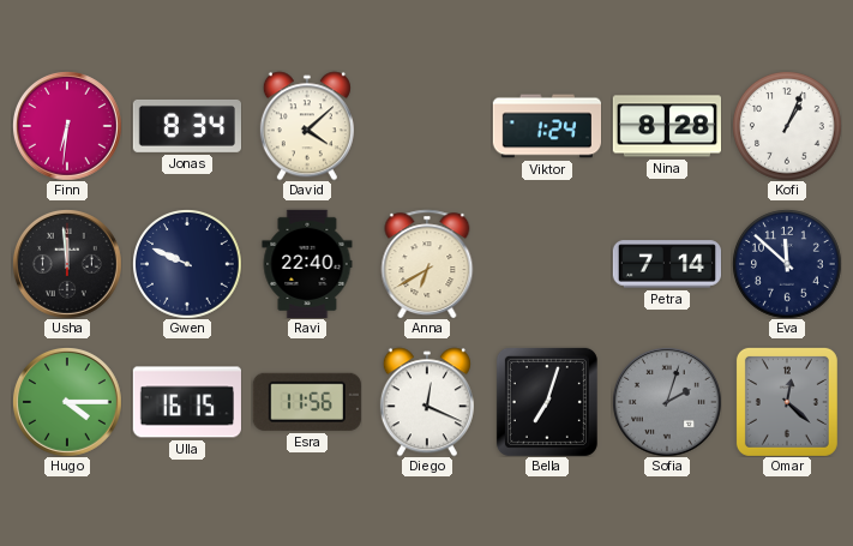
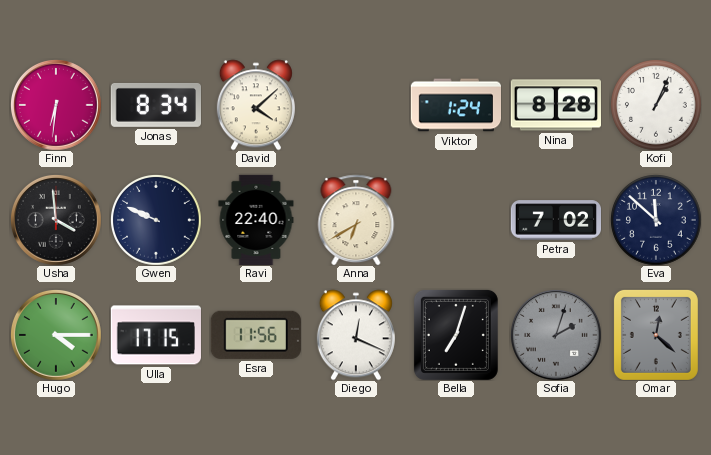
Usha: 11:59 -> 3:59 (56, 220)
Petra: 7:14 -> 7:02 (555, 220)
Ulla: 16:15 -> 17:15 (156, 335)
